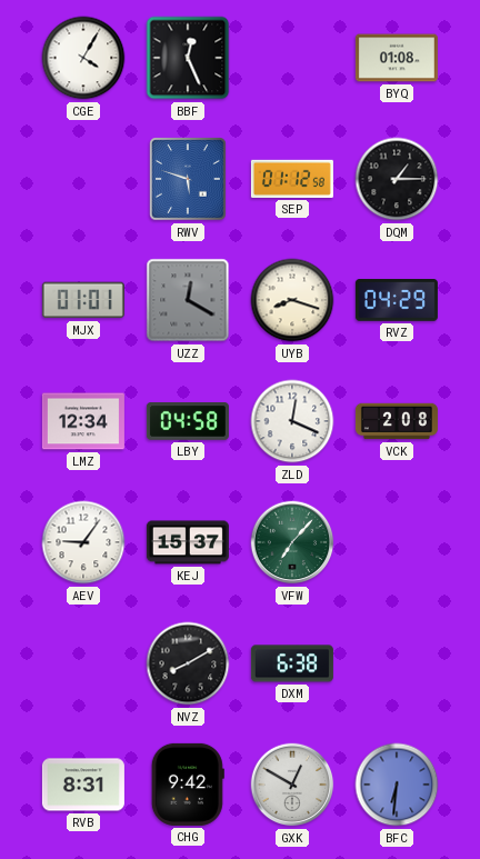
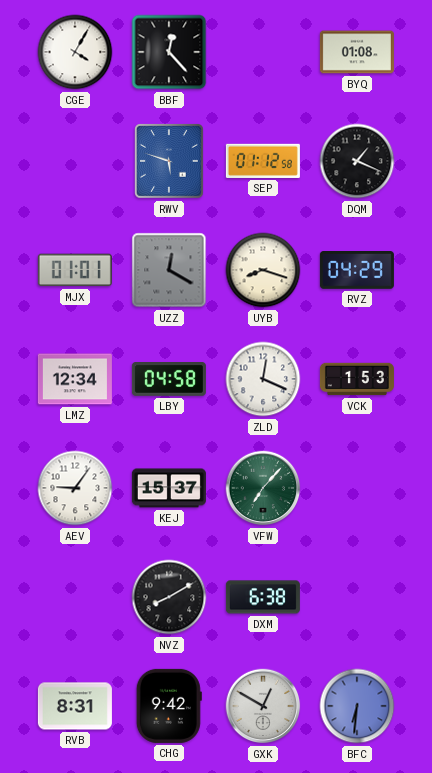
BBF: 12:26 -> 12:23 (169, 52)
DQM: 1:15 -> 1:19 (357, 161)
VCK: 2:08 -> 1:53 (357, 379)
